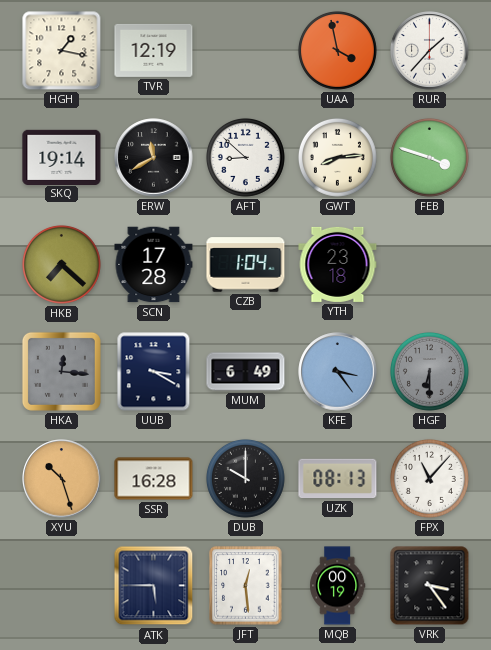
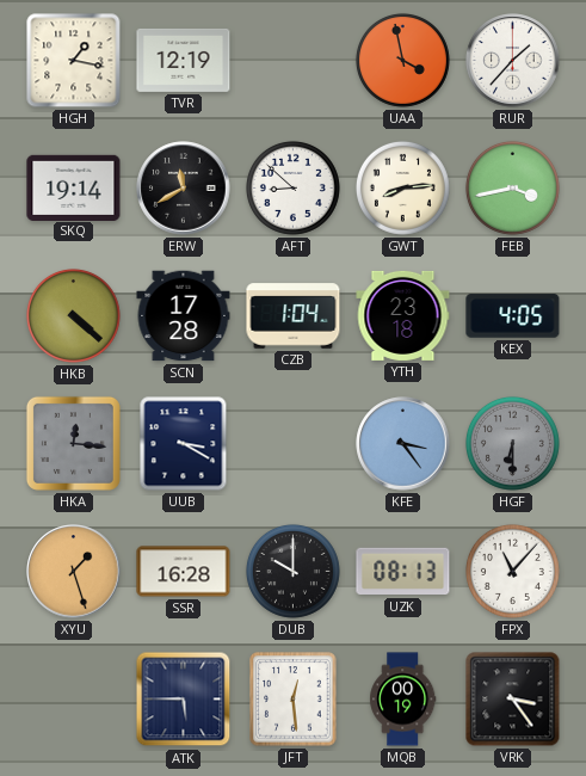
FEB: 3:48 -> 3:43 (512, 187)
HKB: 7:22 -> 4:22 (73, 315)
KEX: none -> 4:05 (513, 316)
MUM: 6:49 -> none (246, 372)
XYU: 10:27 -> 1:27 (74, 572)
